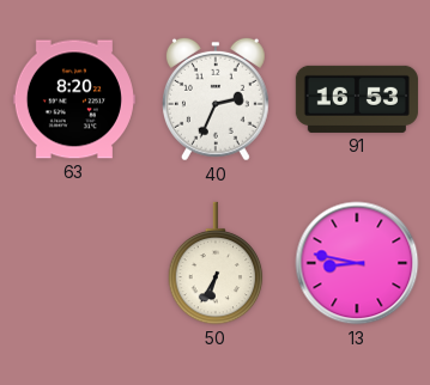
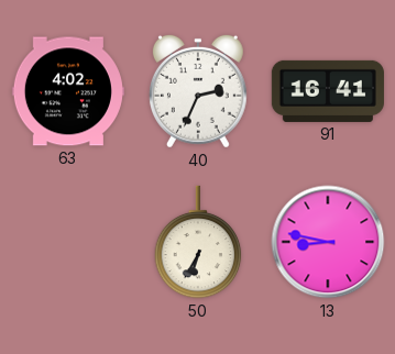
63: 8:20 -> 4:02 (68, 91)
91: 16:53 -> 16:41 (328, 91)
